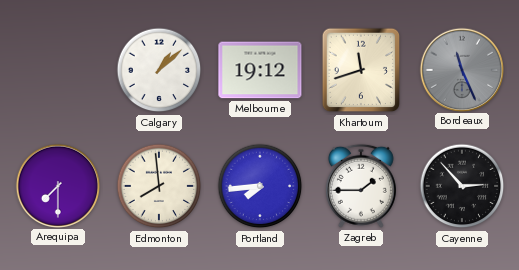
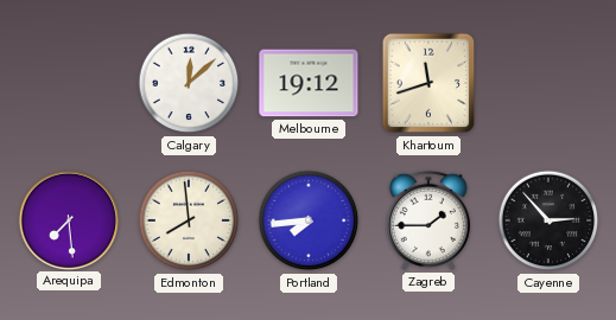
Calgary: 1:08 -> 12:08 (189, 83)
Bordeaux: 11:26 -> none (461, 69)
Arequipa: 7:30 -> 7:29 (68, 219)
